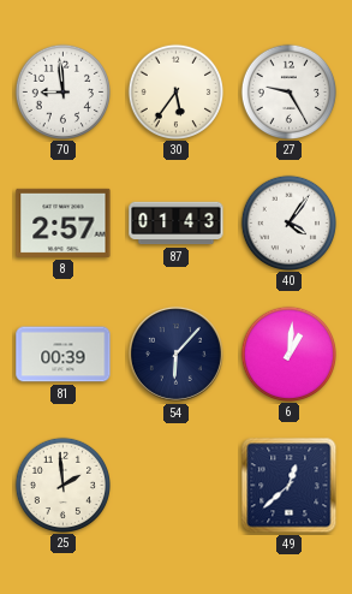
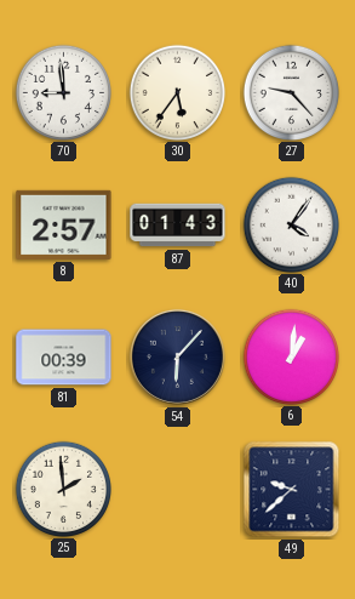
27: 9:25 -> 9:23 (291, 92)
49: 12:38 -> 9:38 (292, 490)
